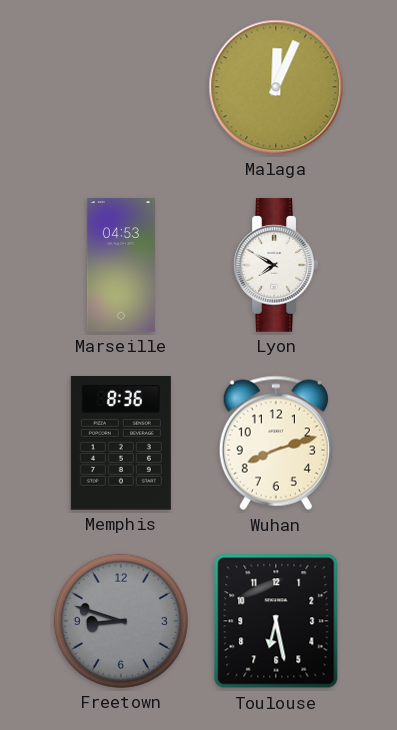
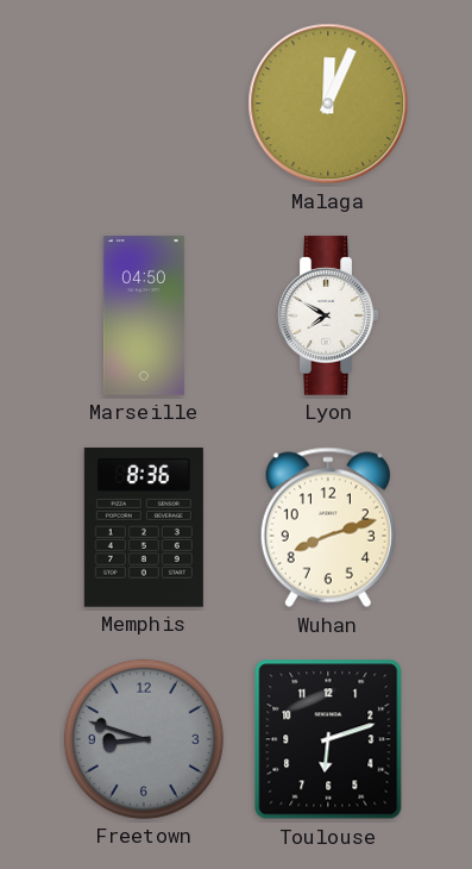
Marseille: 04:53 -> 04:50 (144, 315)
Toulouse: 6:28 -> 6:12 (328, 739)
